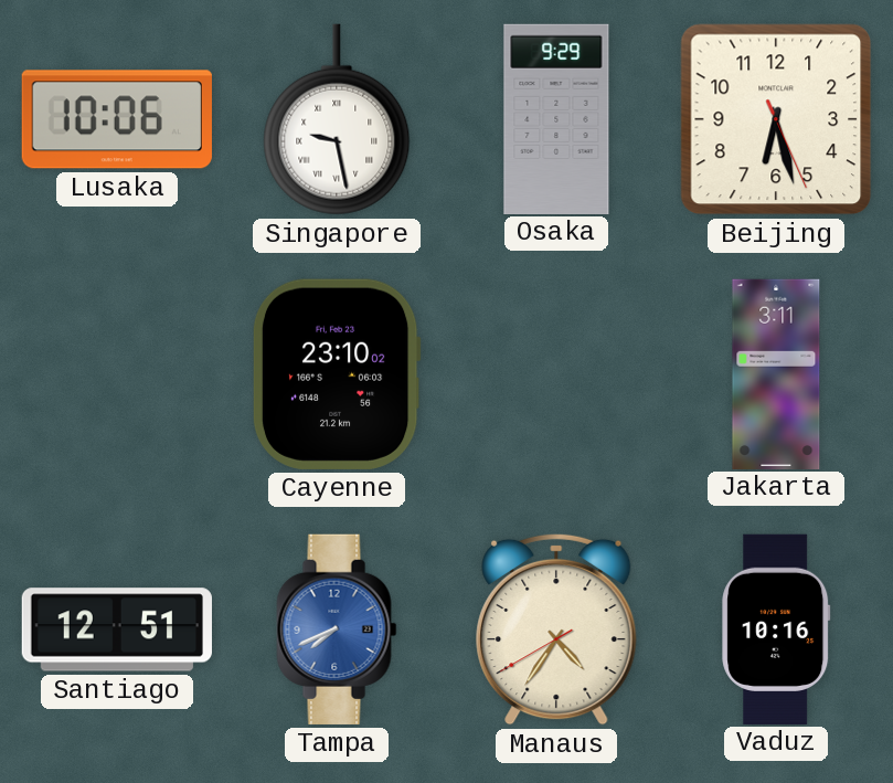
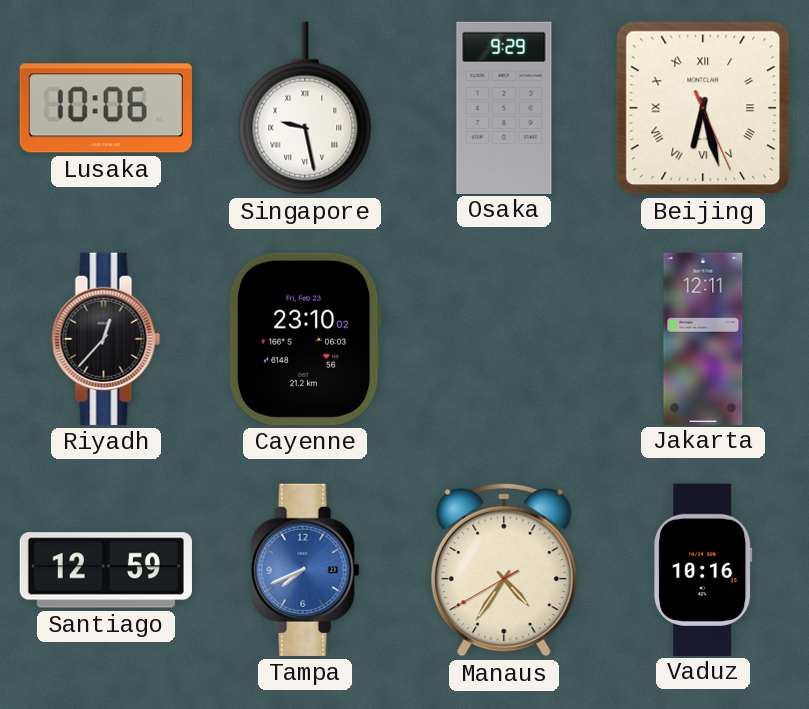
Beijing numerals: Arabic -> Roman (703, 108)
Riyadh: none -> 12:37 (106, 339)
Jakarta: 3:11 -> 12:11 (703, 338)
Santiago: 12:51 -> 12:59 (106, 570)
